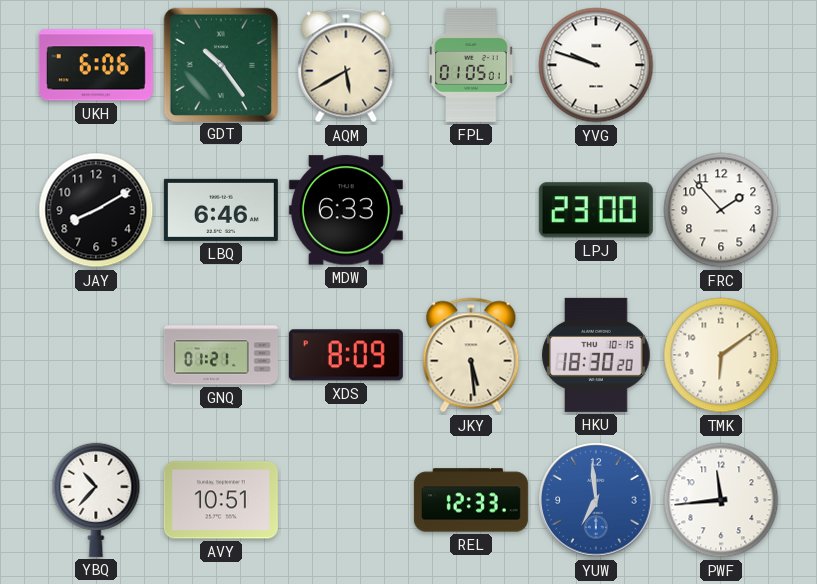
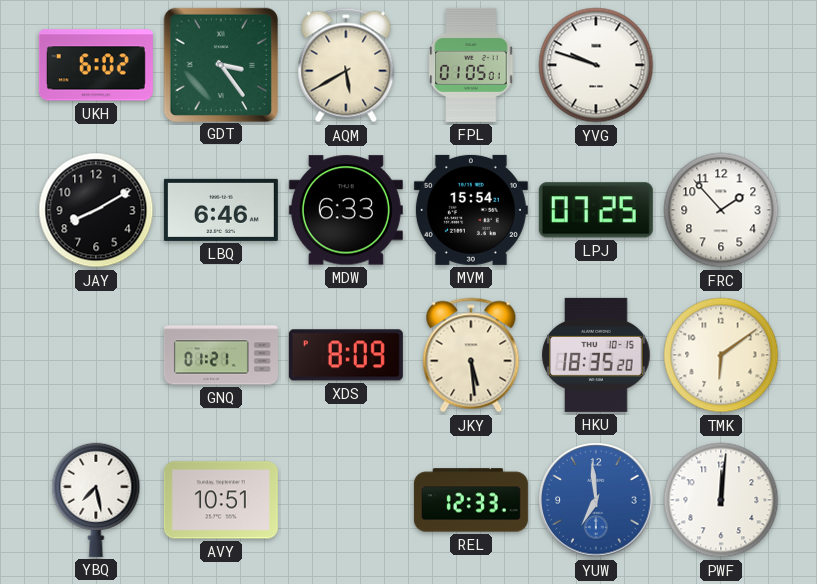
UKH: 6:06 -> 6:02 (96, 65)
GDT: 10:24 -> 3:24 (220, 64)
MVM: none -> 15:54 (471, 210)
LPJ: 23:00 -> 07:25 (596, 210)
HKU: 18:30 -> 18:35 (596, 355)
YBQ: 10:37 -> 7:28 (96, 500)
PWF: 11:44 -> 12:01 (721, 500)
